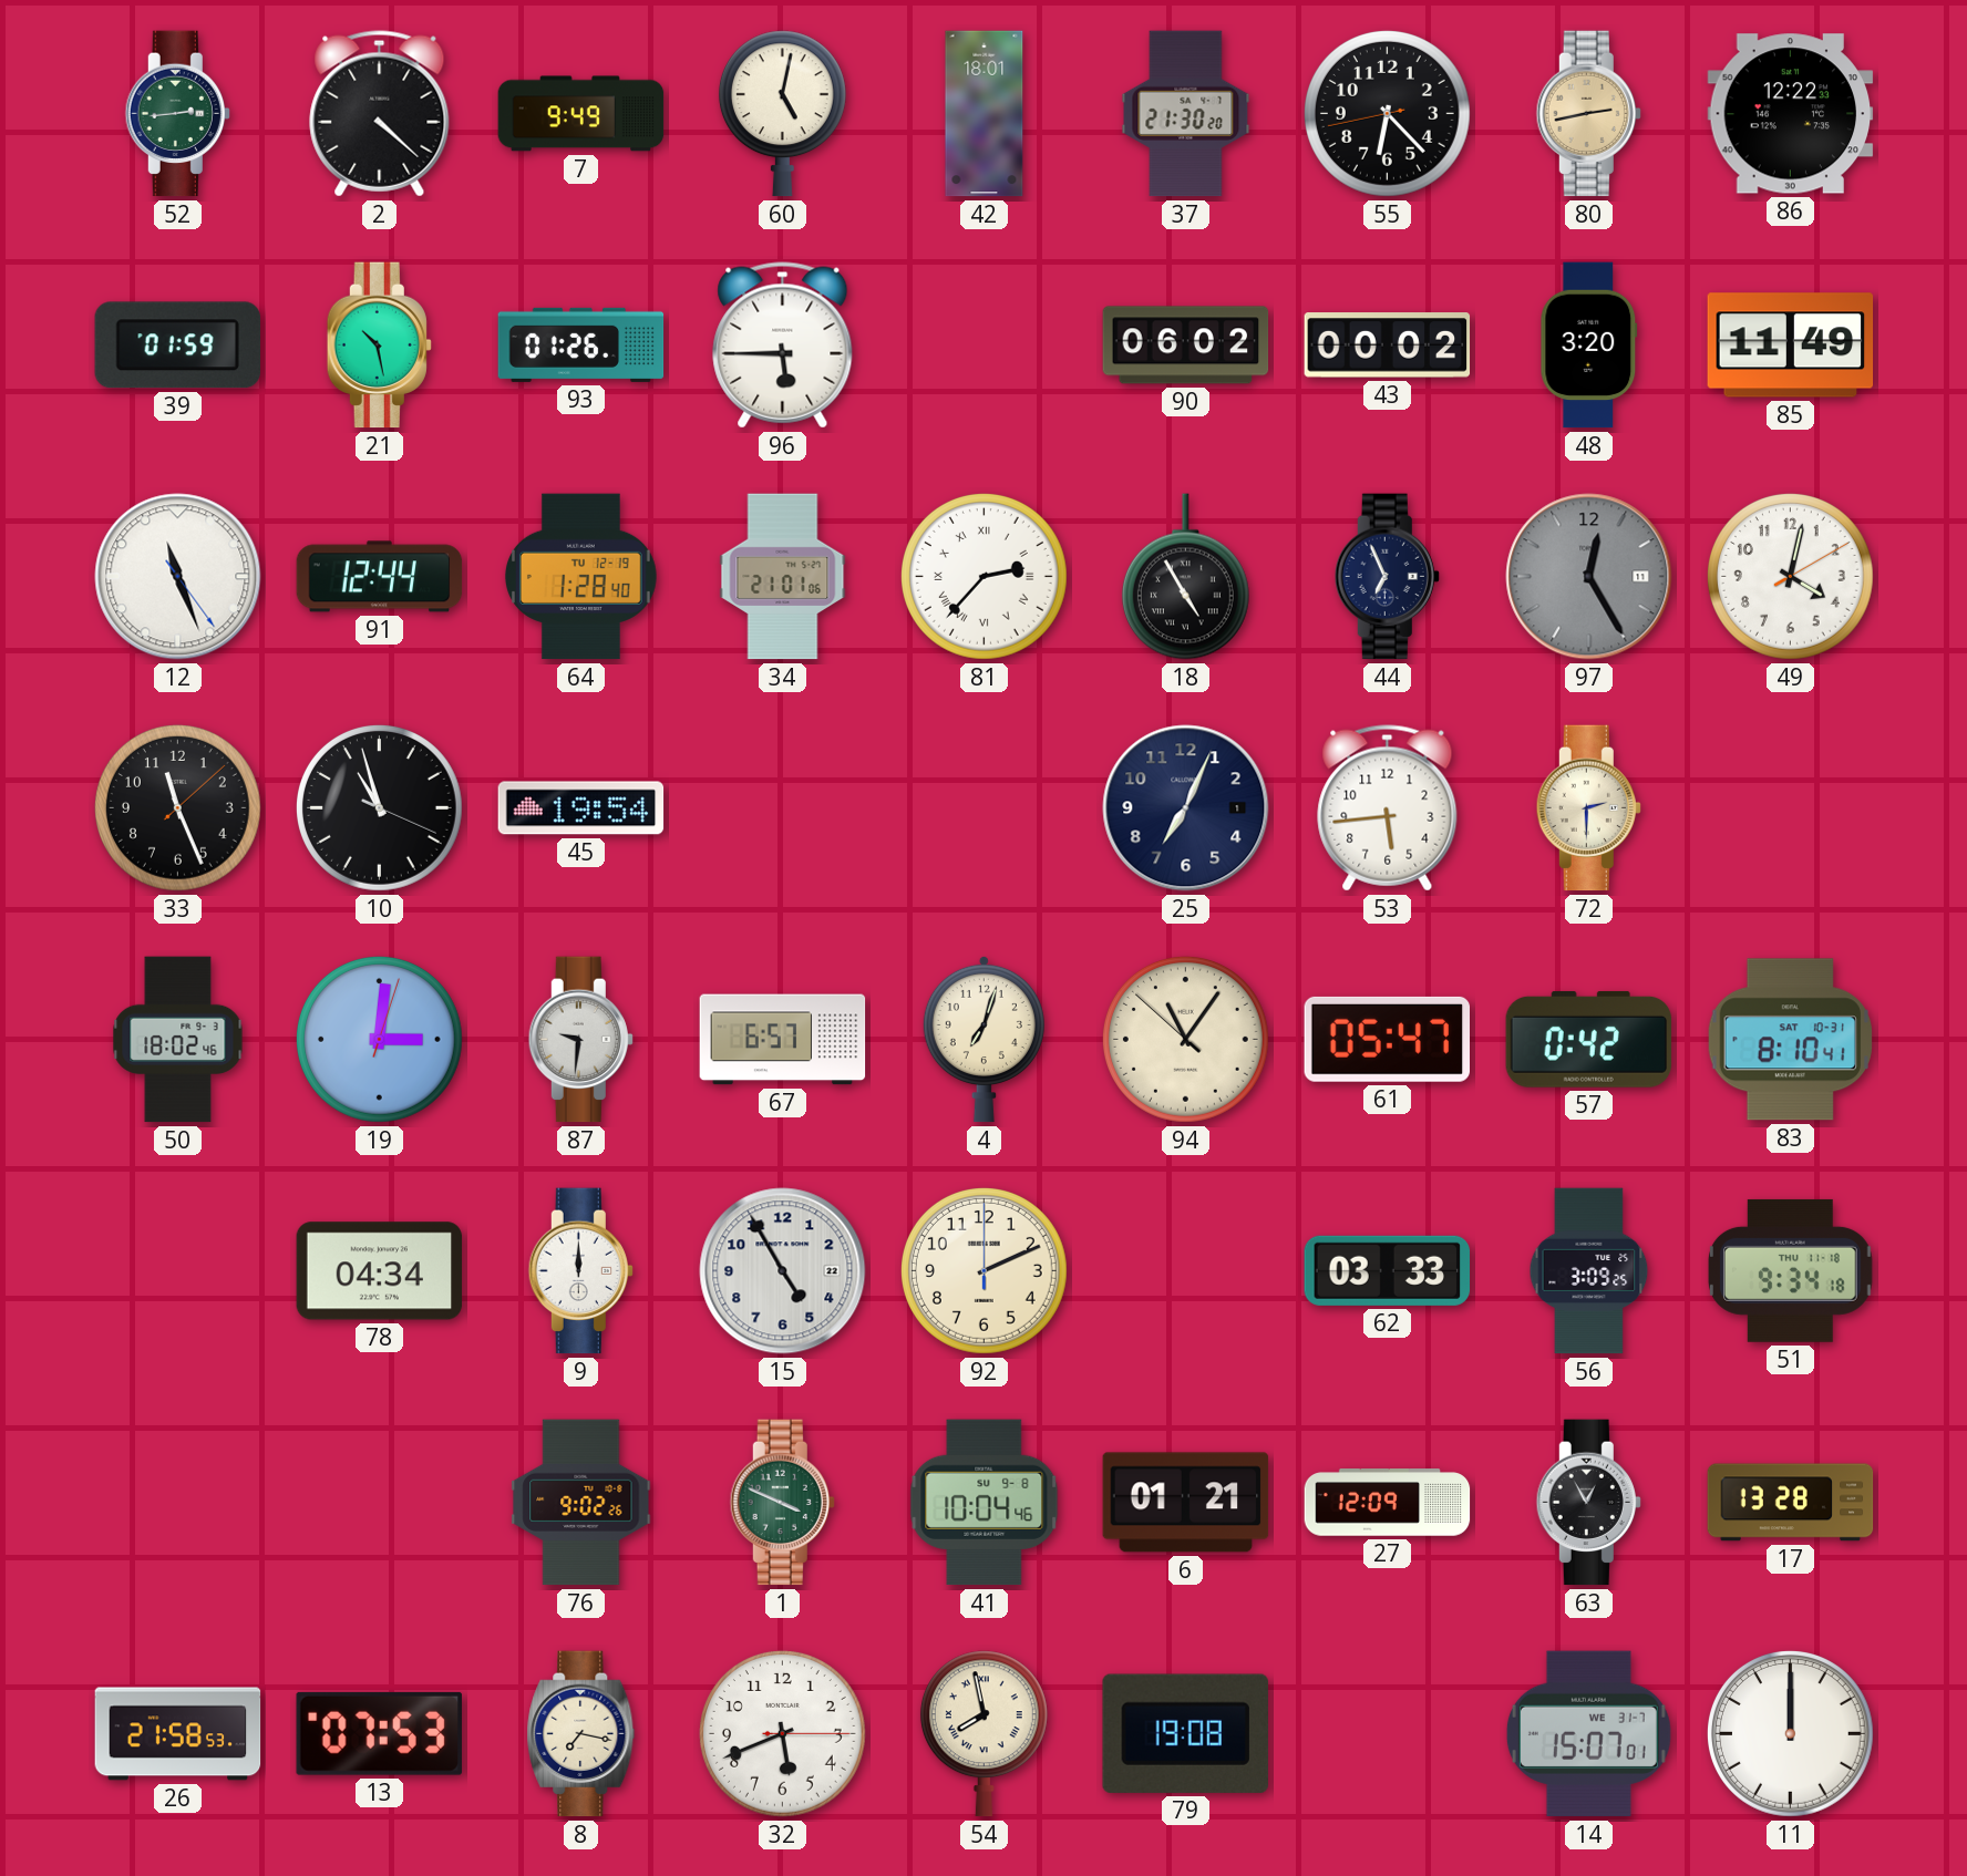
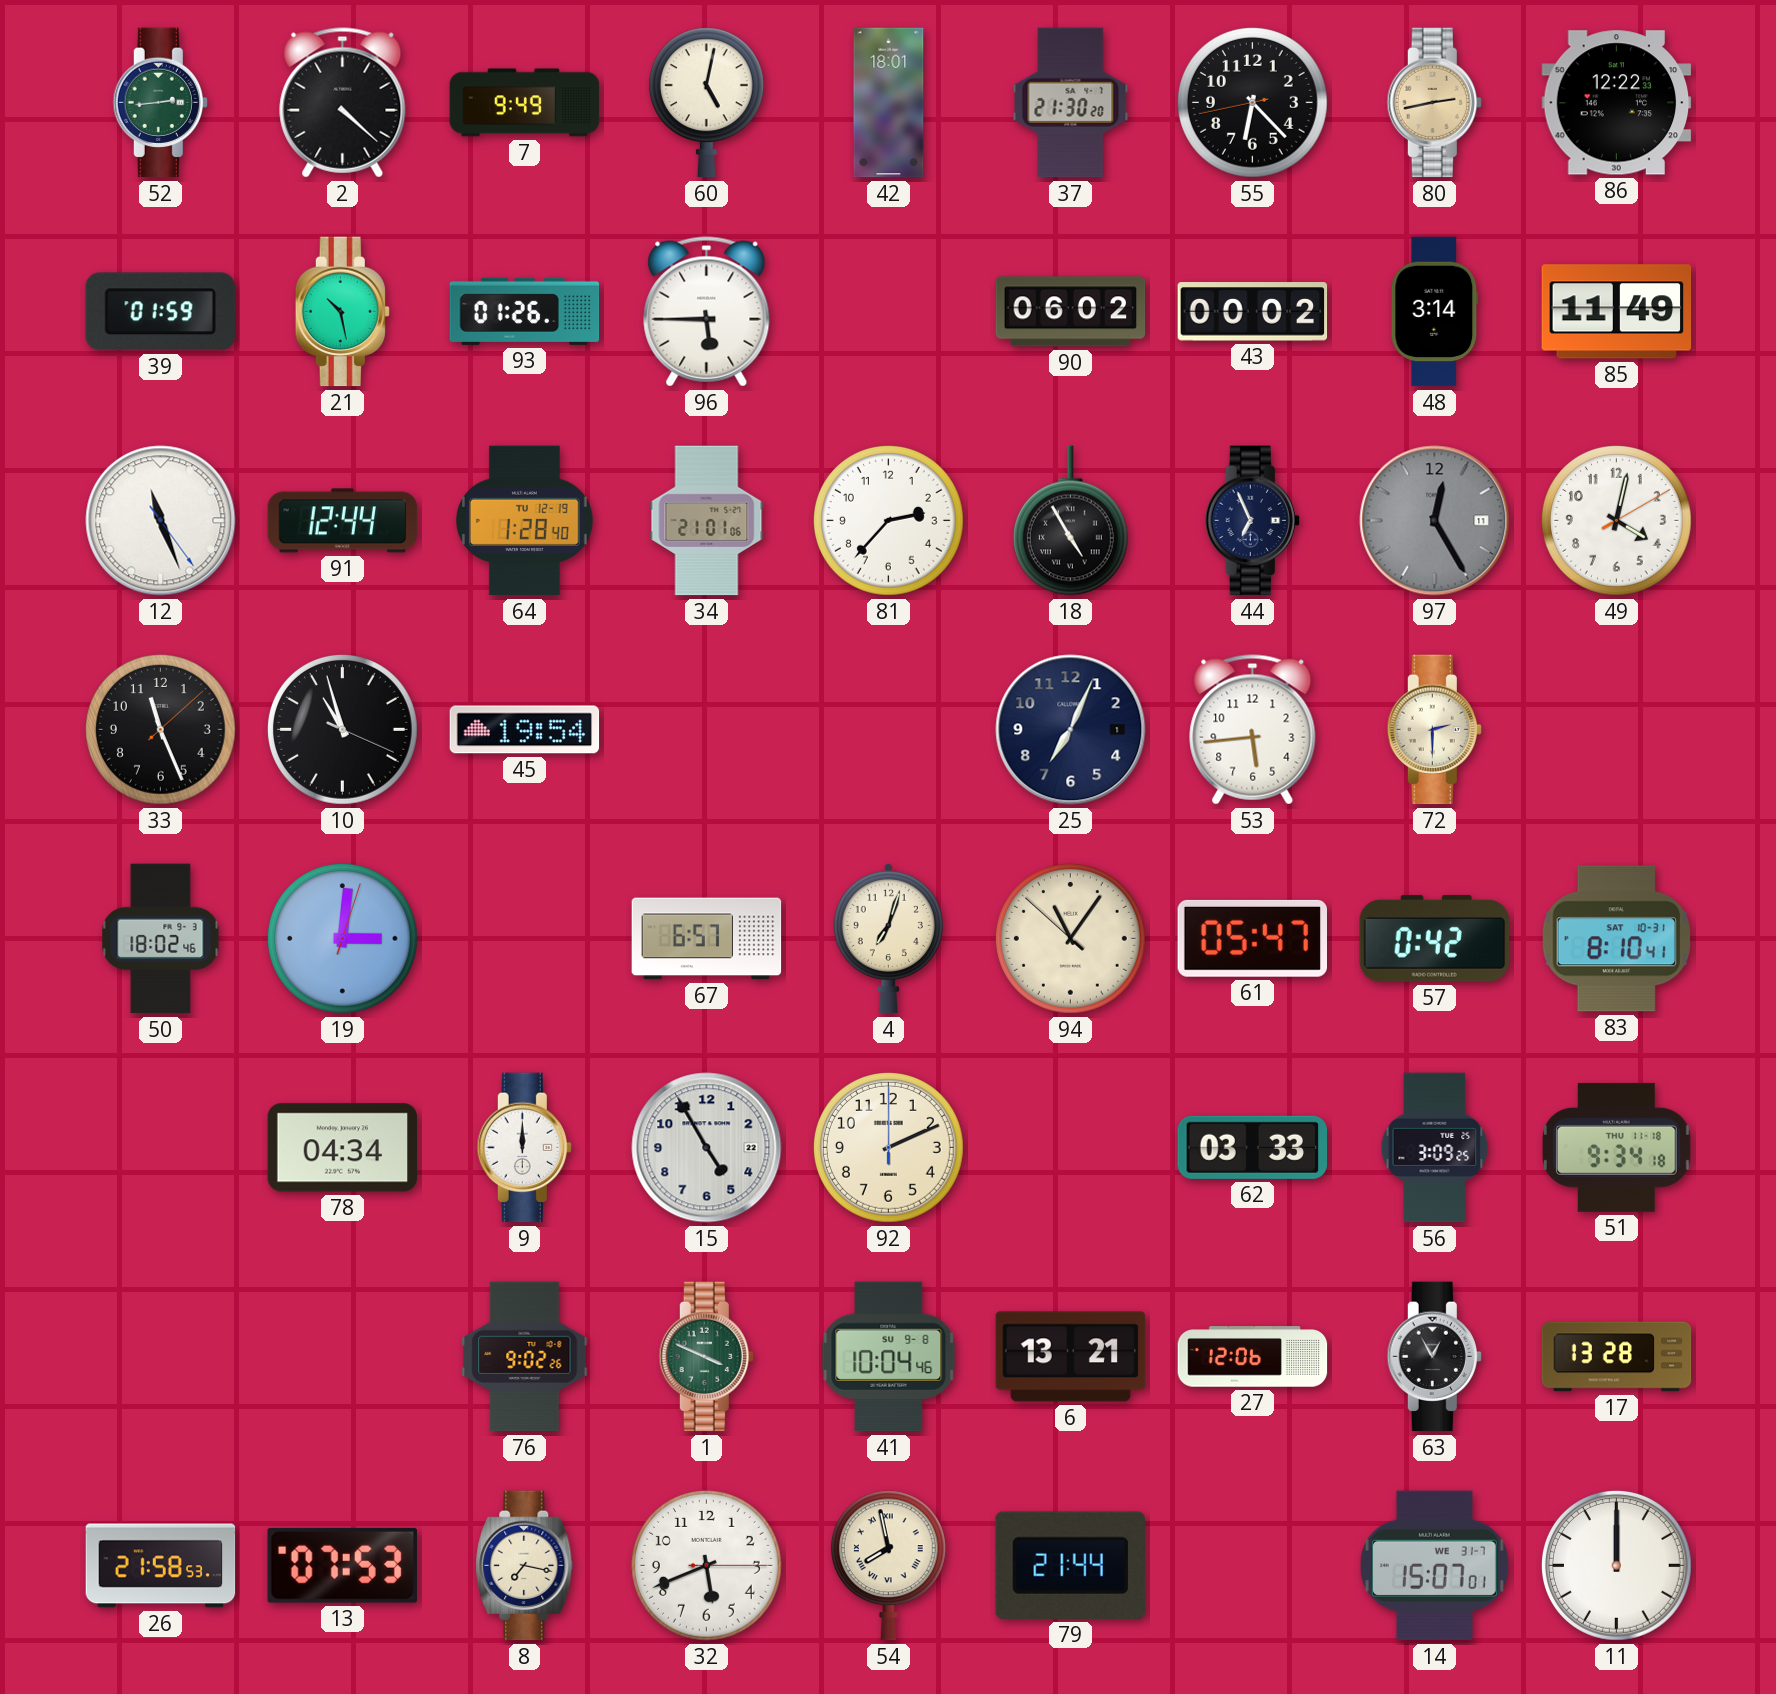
48: 3:20 -> 3:14 (1435, 312)
81 numerals: Roman -> Arabic (888, 520)
87: 9:31 -> none (580, 1040)
6: 01:21 -> 13:21 (1071, 1357)
27: 12:09 -> 12:06 (1253, 1357)
79: 19:08 -> 21:44 (1070, 1565)
